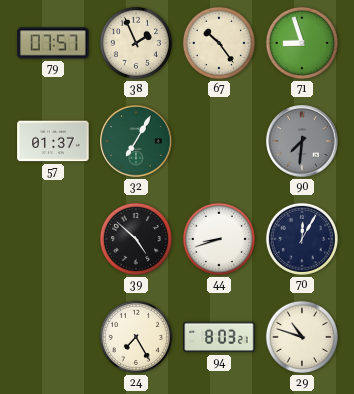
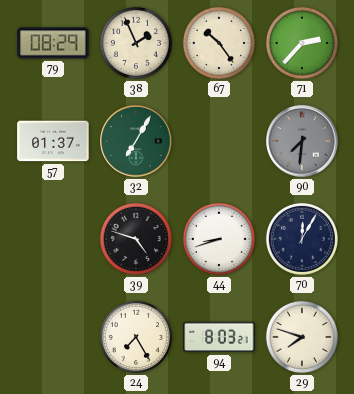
79: 07:57 -> 08:29 (53, 43)
71: 8:57 -> 2:37 (302, 43)
39: 4:52 -> 4:48 (136, 239)
29: 10:48 -> 7:48 (302, 337)
